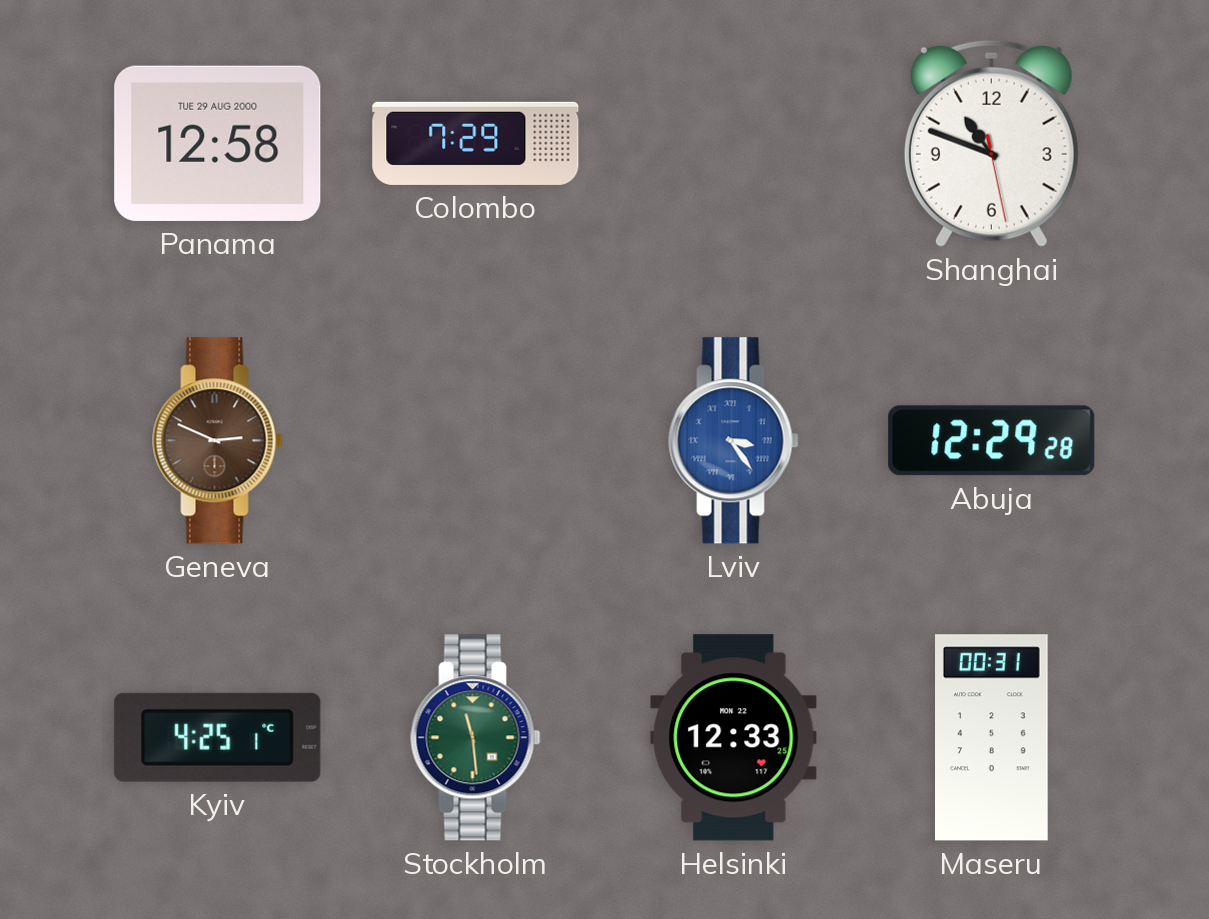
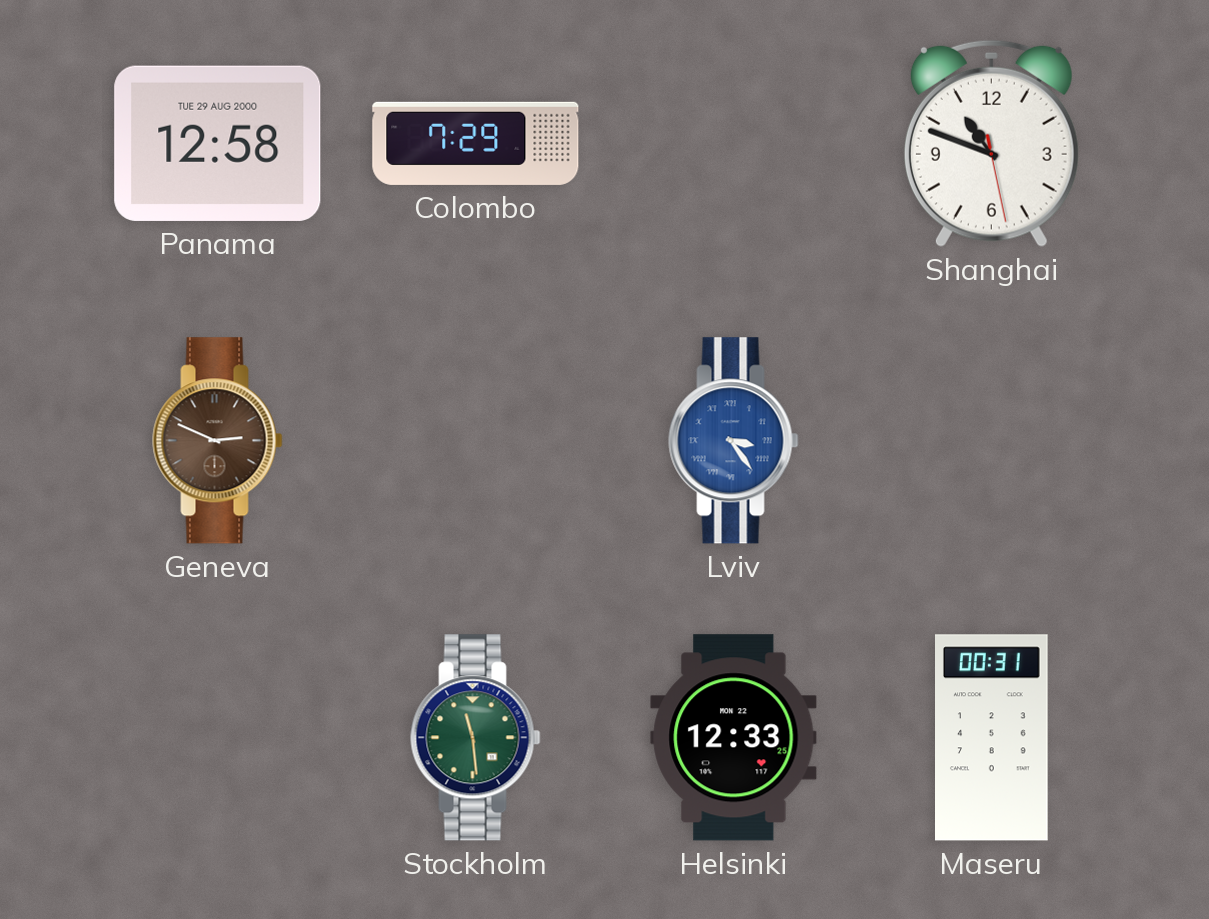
Abuja: 12:29 -> none (992, 441)
Kyiv: 4:25 -> none (218, 737)
